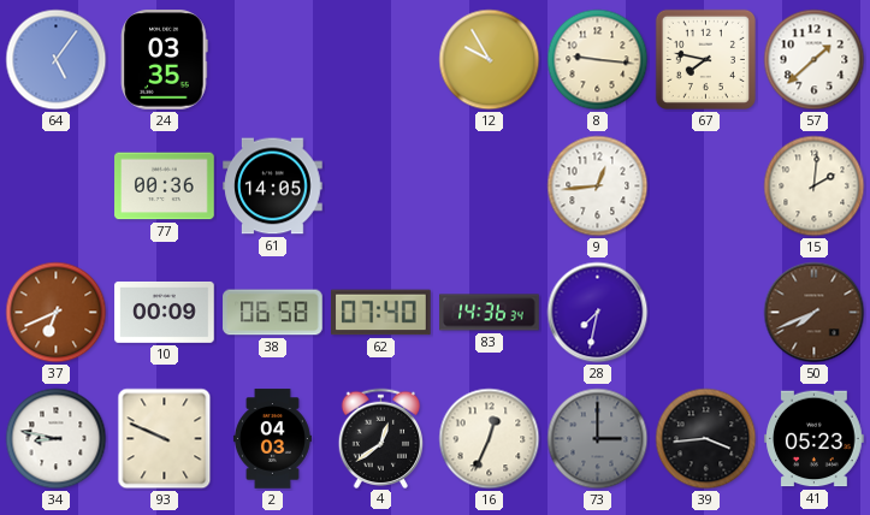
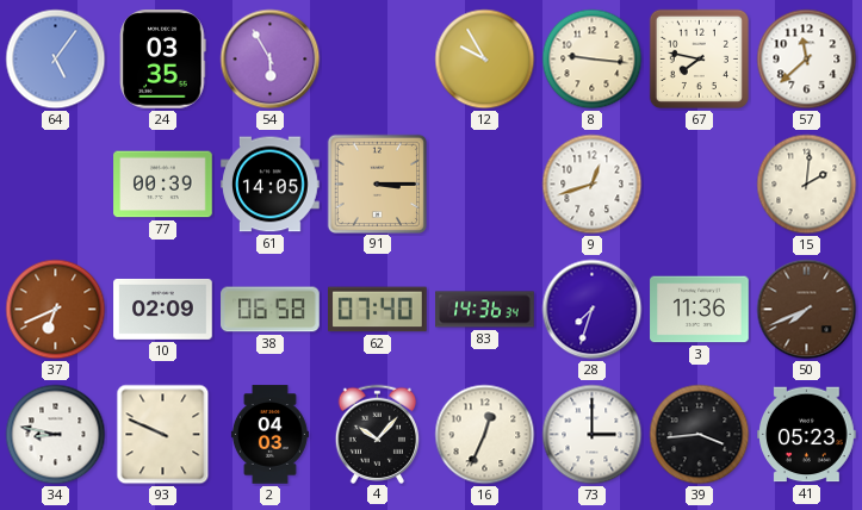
54: none -> 5:55 (271, 60)
57: 1:38 -> 11:38 (807, 60)
77: 00:36 -> 00:39 (163, 185)
91: none -> 3:15 (377, 184)
9: 12:44 -> 12:42 (593, 185)
10: 00:09 -> 02:09 (163, 309)
28: 7:32 -> 7:33 (593, 310)
3: none -> 11:36 (700, 310)
4: 12:39 -> 10:07 (378, 434)
73 dial: grey -> white (593, 435)
